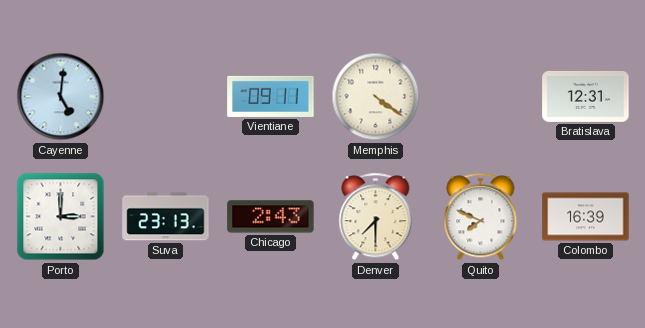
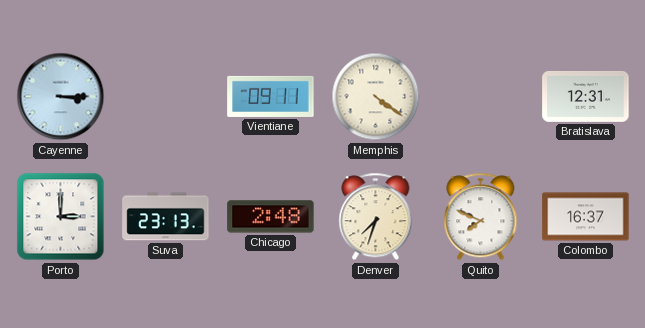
Cayenne: 5:01 -> 3:15 (61, 97)
Chicago: 2:43 -> 2:48 (271, 217)
Denver: 7:30 -> 7:33 (376, 217)
Colombo: 16:39 -> 16:37 (586, 217)
